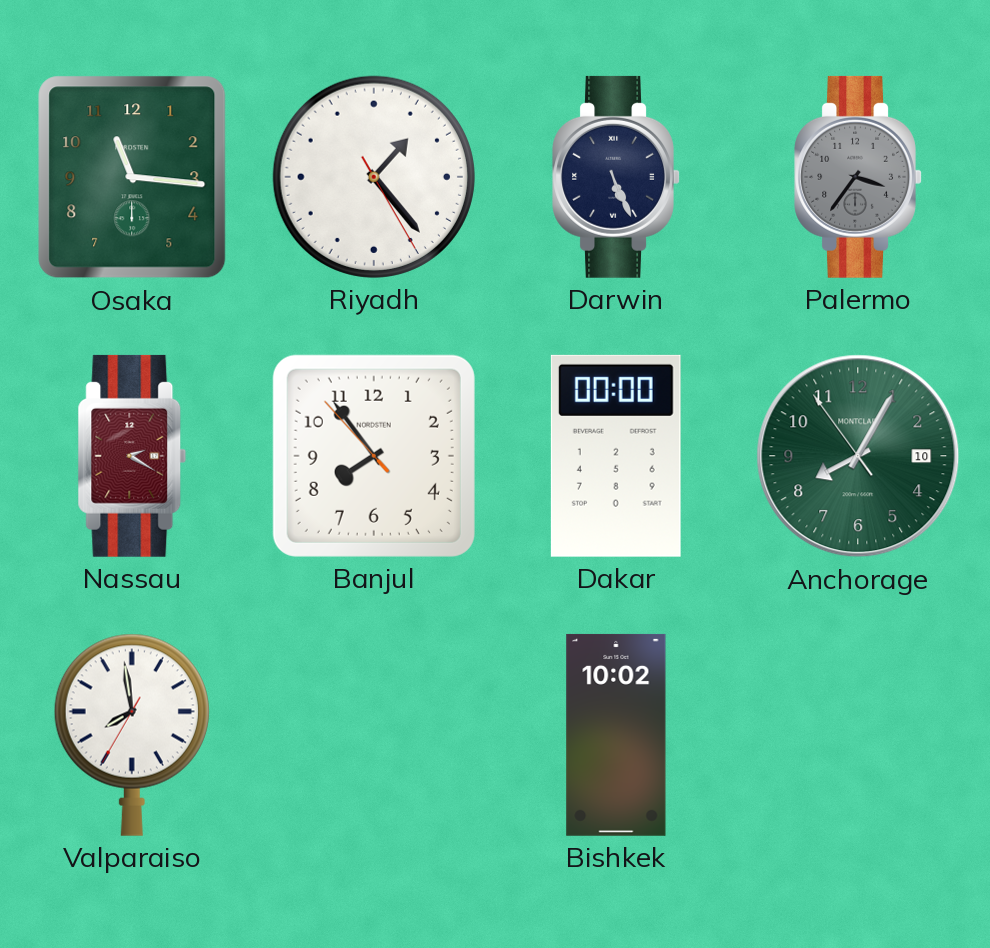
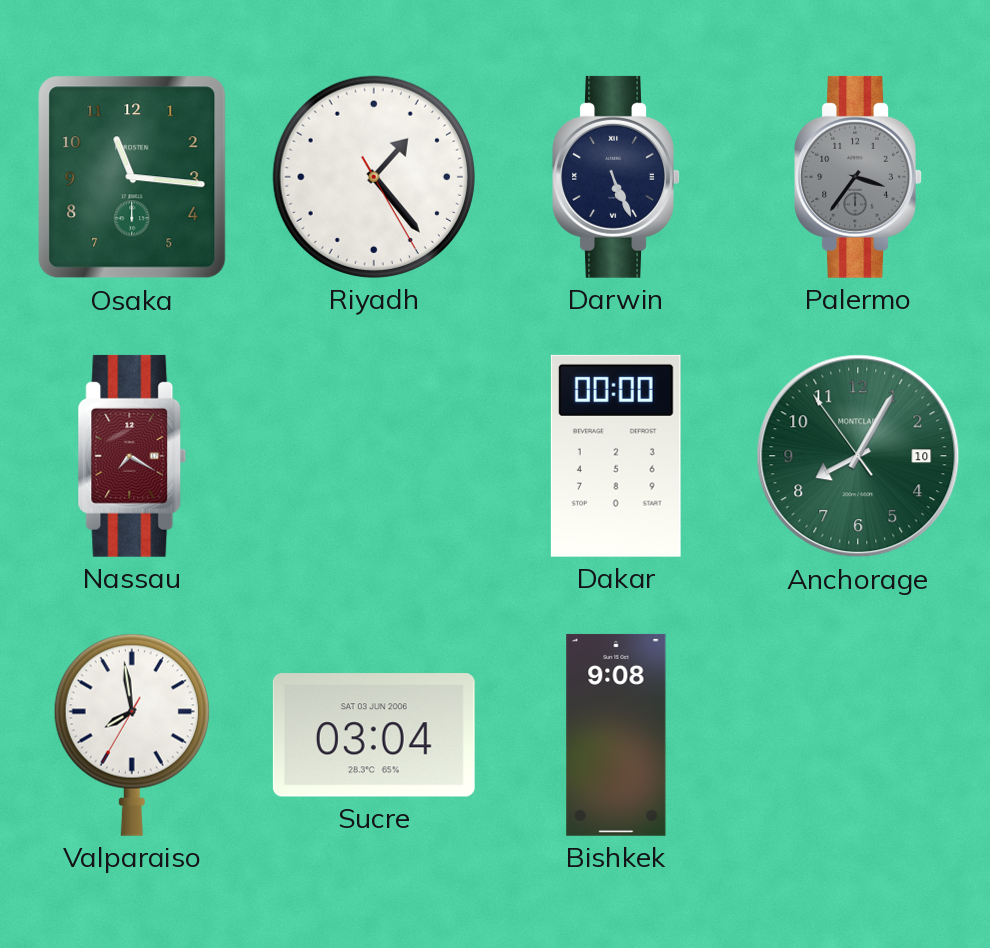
Nassau: 2:20 -> 7:20 (132, 456)
Banjul: 7:53 -> none (374, 456)
Sucre: none -> 03:04 (374, 735)
Bishkek: 10:02 -> 9:08 (616, 735)
